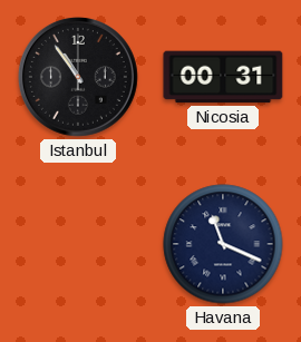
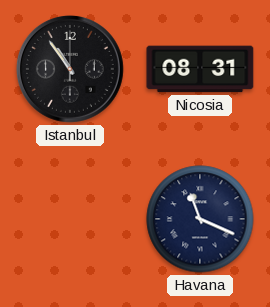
Nicosia: 00:31 -> 08:31 (200, 69)
